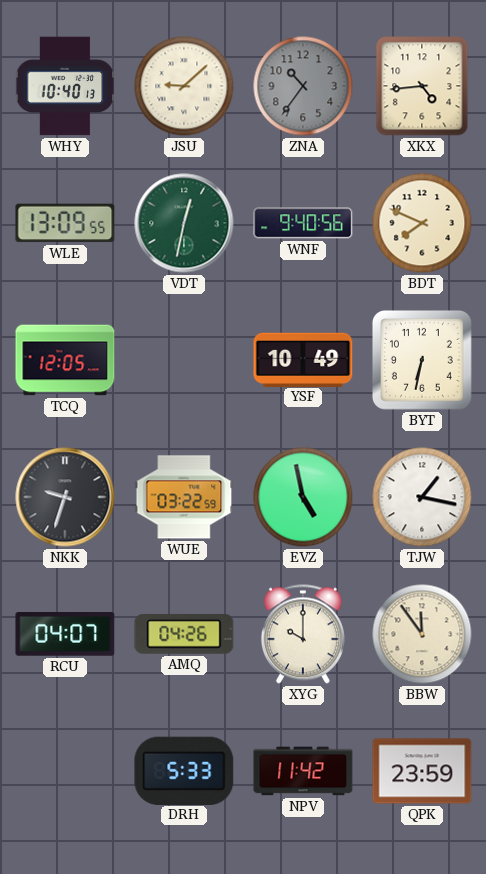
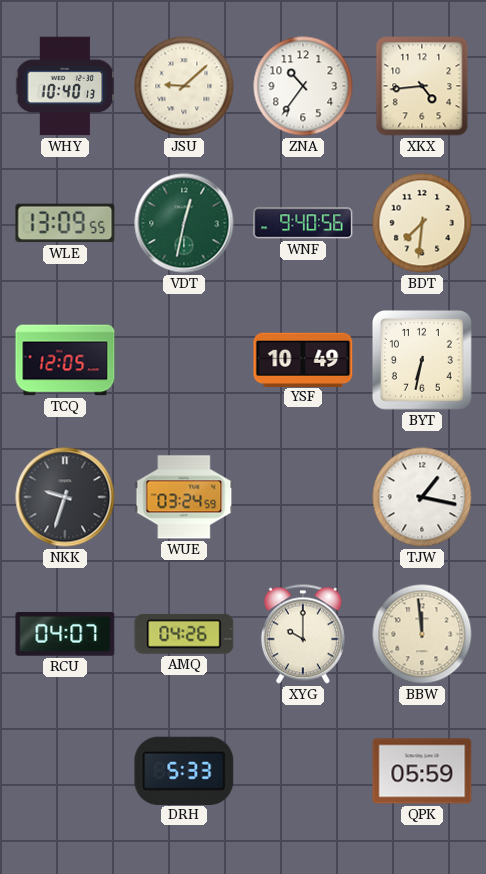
ZNA dial: grey -> white (303, 86)
BDT: 7:49 -> 7:31 (422, 223)
WUE: 03:22 -> 03:24 (184, 497)
EVZ: 4:58 -> none (303, 497)
BBW: 11:54 -> 11:59 (422, 634)
NPV: 11:42 -> none (303, 771)
QPK: 23:59 -> 05:59 (422, 771)
